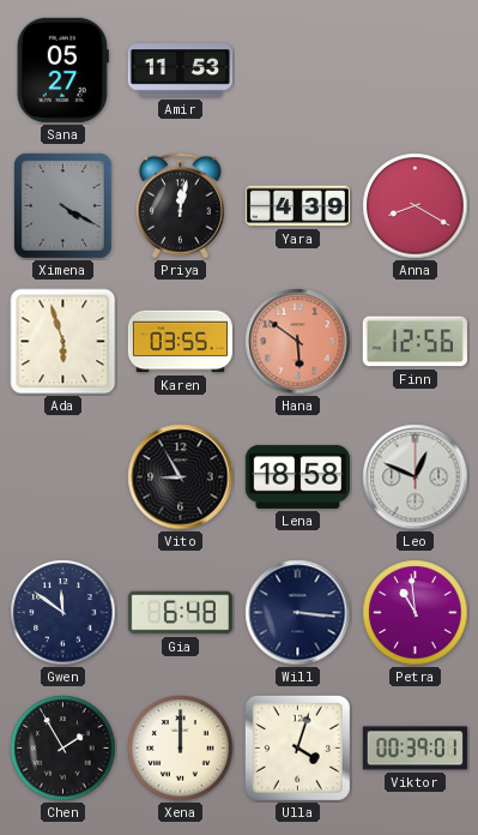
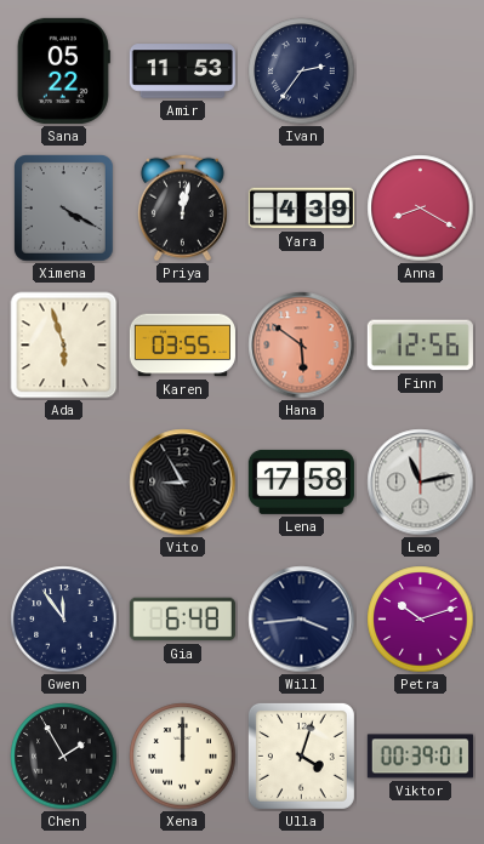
Sana: 05:27 -> 05:22 (63, 70)
Ivan: none -> 2:36 (302, 72)
Lena: 18:58 -> 17:58 (301, 481)
Leo: 12:49 -> 11:13 (421, 483)
Gwen: 11:51 -> 11:54 (64, 620)
Will: 3:16 -> 3:44 (302, 620)
Petra: 10:59 -> 10:12 (421, 620)
